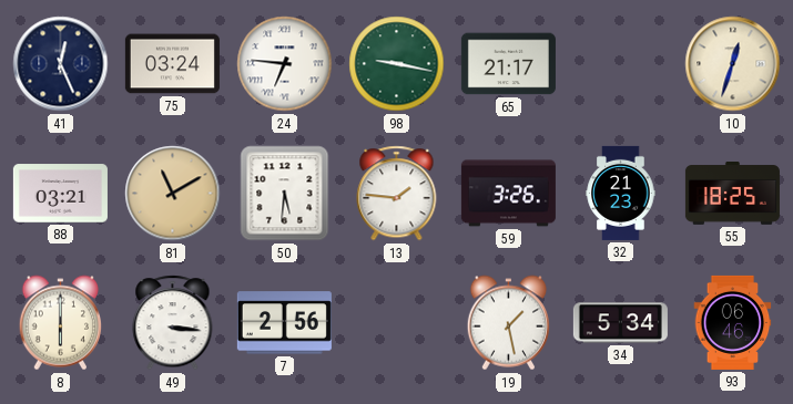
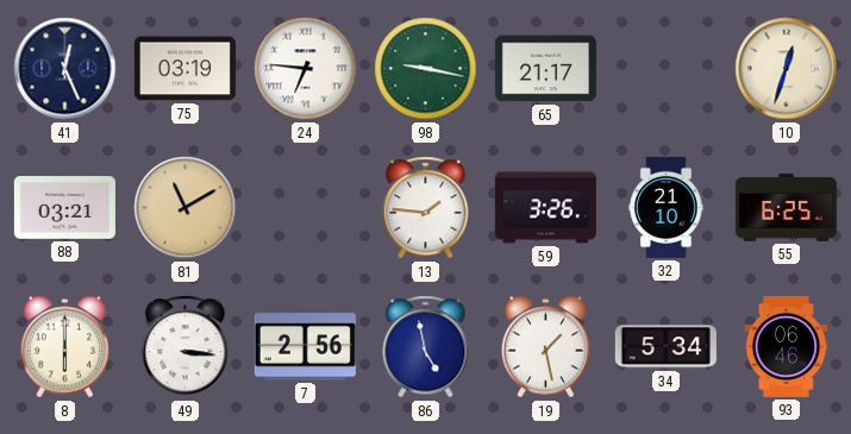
75: 03:24 -> 03:19 (184, 69)
50: 5:31 -> none (285, 194)
32: 21:23 -> 21:10 (667, 207)
55: 18:25 -> 6:25 (786, 208)
86: none -> 4:58 (426, 347)
